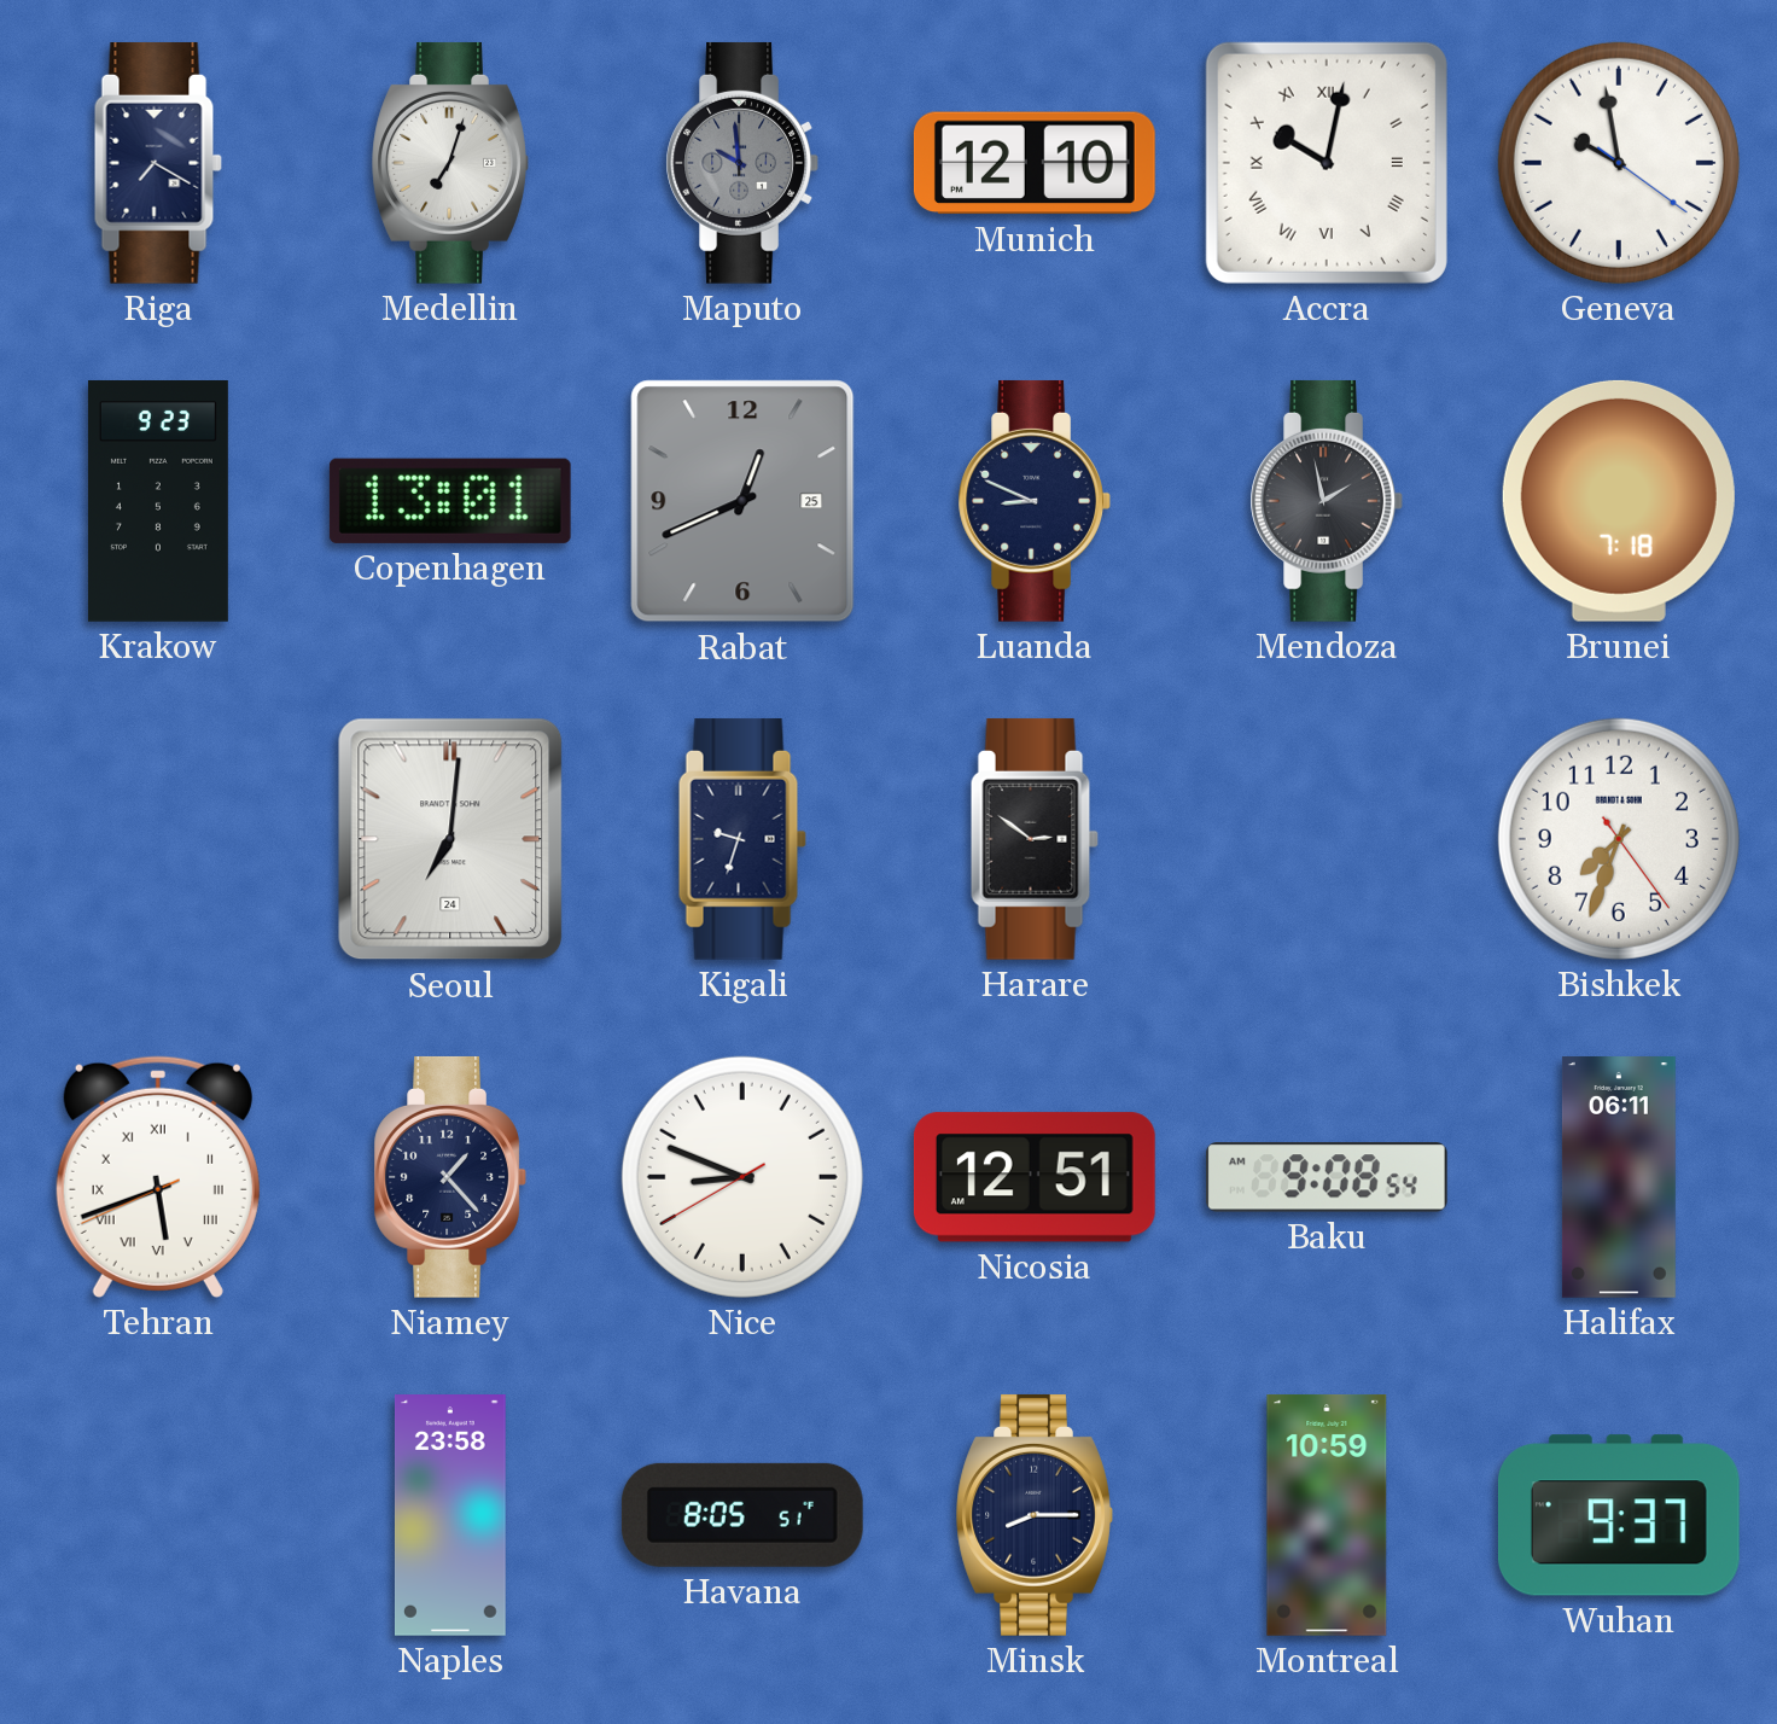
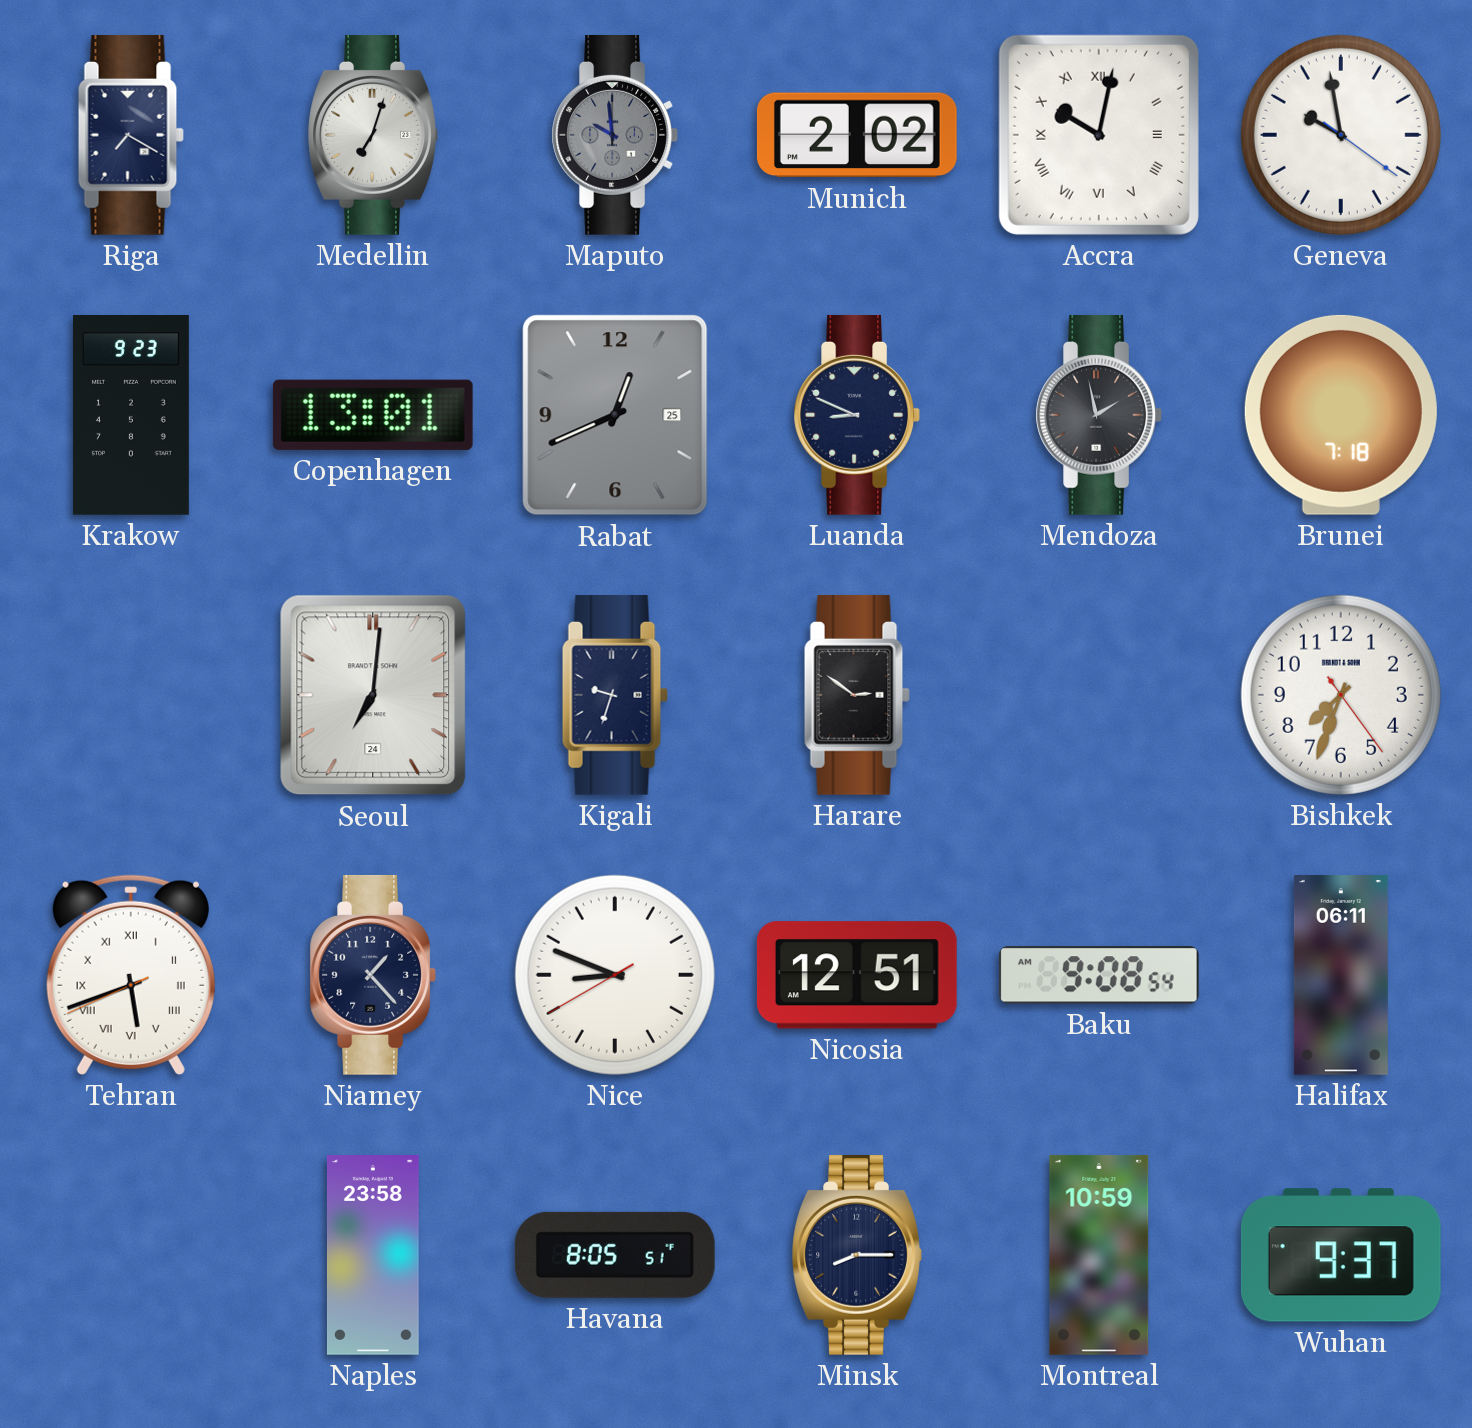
Munich: 12:10 -> 2:02 (857, 135)
